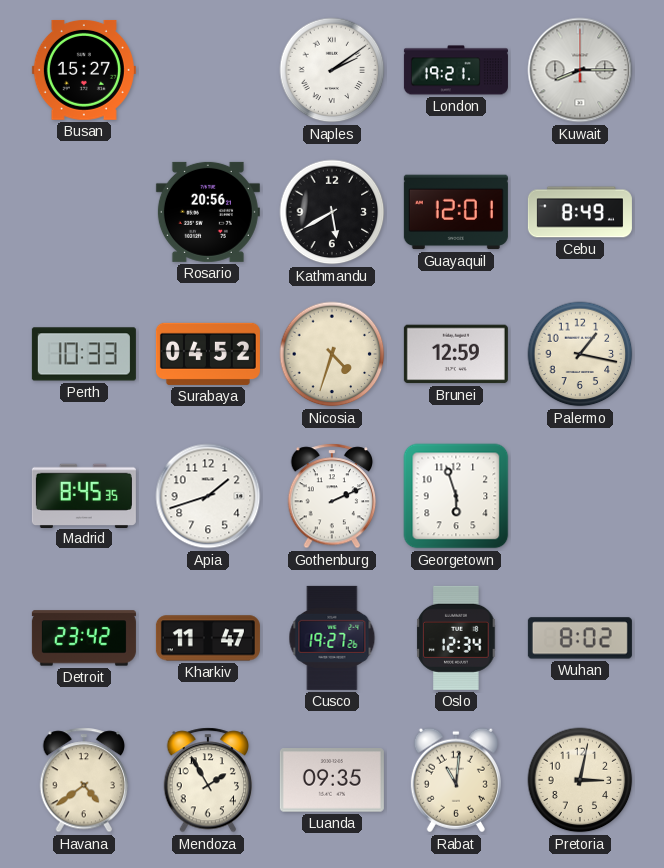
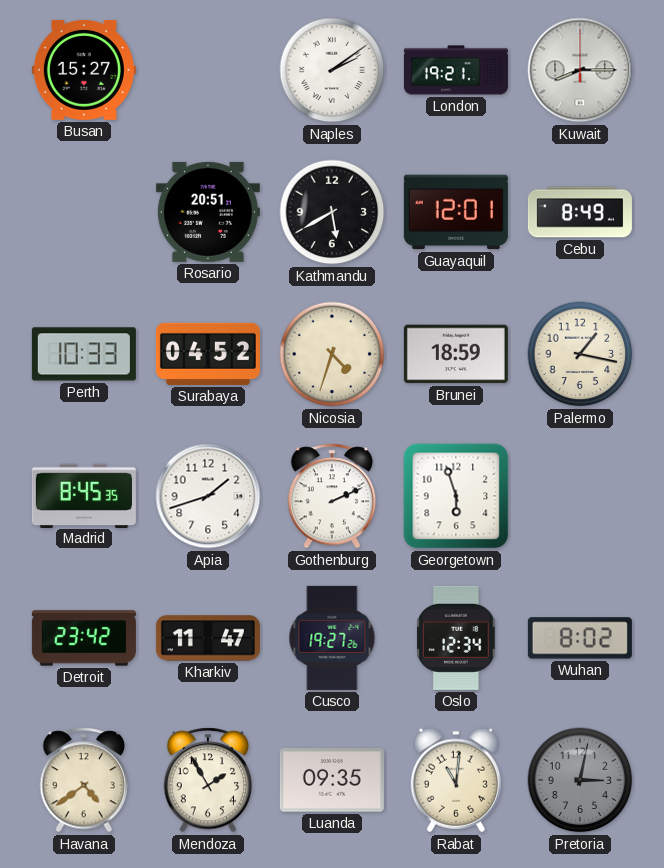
Rosario: 20:56 -> 20:51 (208, 212)
Brunei: 12:59 -> 18:59 (456, 354)
Pretoria dial: cream -> grey (580, 780)
